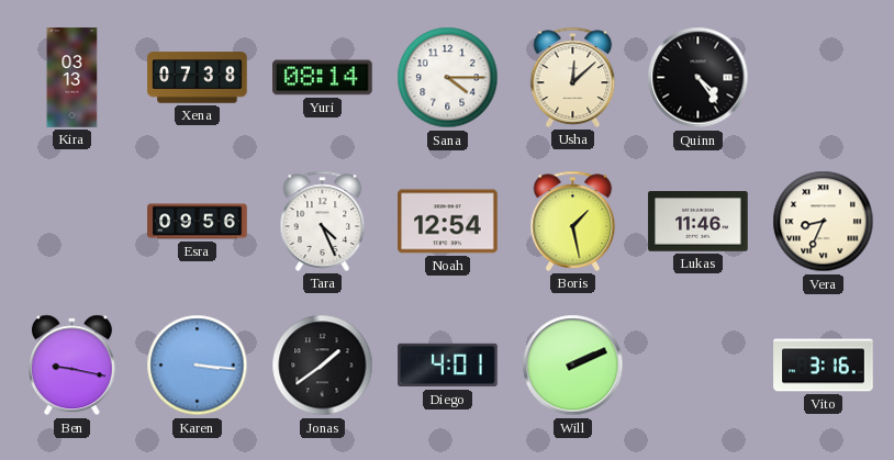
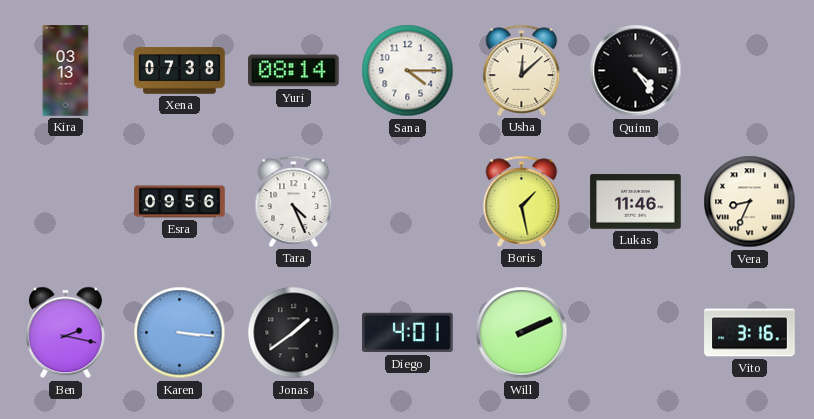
Noah: 12:54 -> none (448, 222)
Ben: 9:17 -> 2:17 (65, 333)
